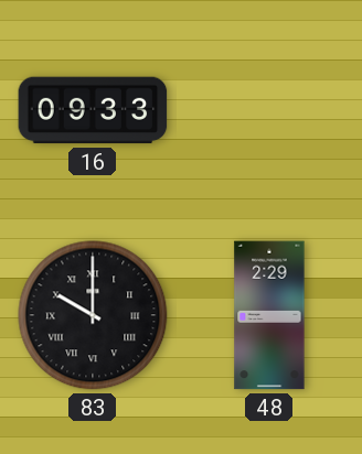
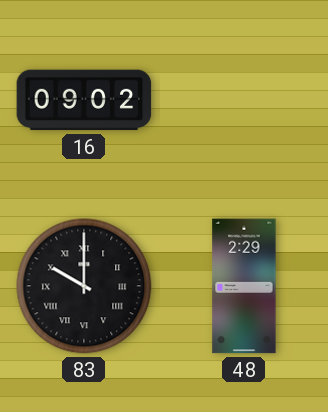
16: 09:33 -> 09:02 (84, 100)
